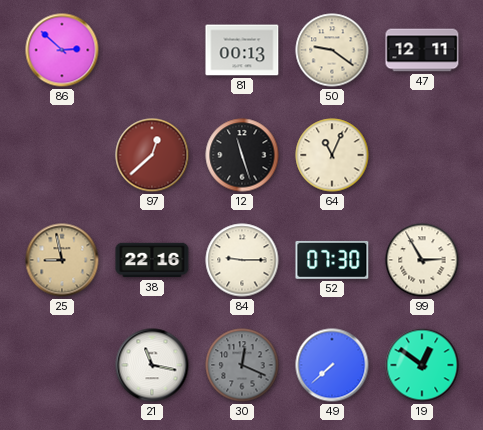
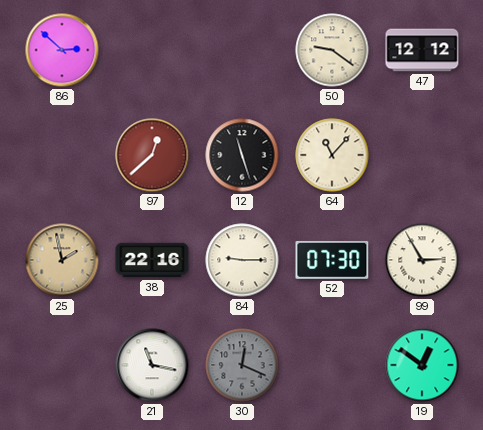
81: 00:13 -> none (242, 50)
47: 12:11 -> 12:12 (422, 50)
64: 11:04 -> 11:07 (332, 155)
25: 8:58 -> 1:58 (62, 260)
49: 7:38 -> none (332, 365)
